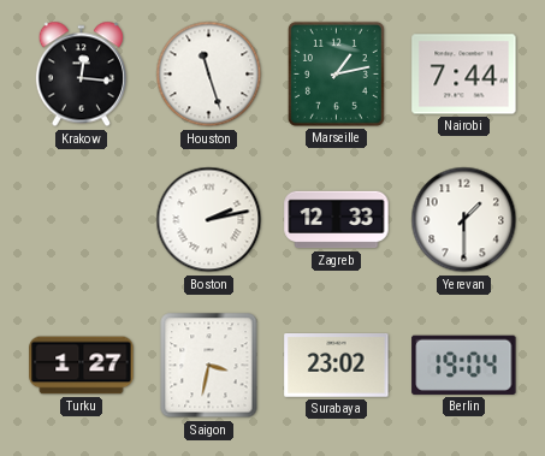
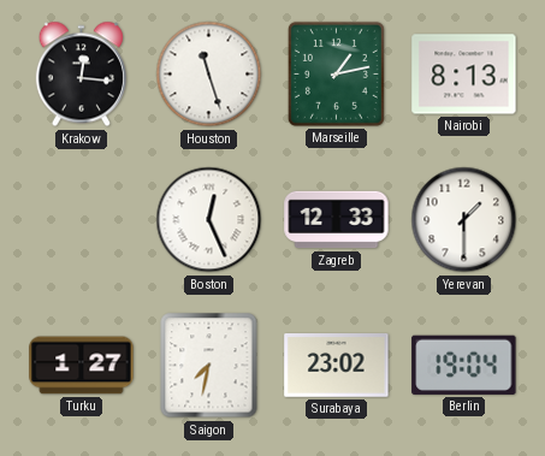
Nairobi: 7:44 -> 8:13 (464, 75)
Boston: 2:13 -> 12:26 (209, 220)
Saigon: 3:32 -> 7:32 (209, 366)
